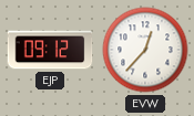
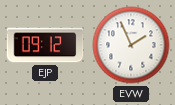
EVW: 12:37 -> 1:56 (131, 45)
